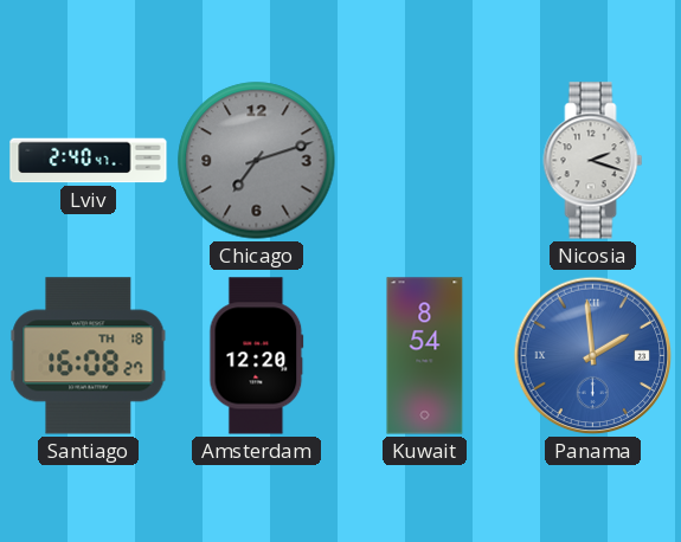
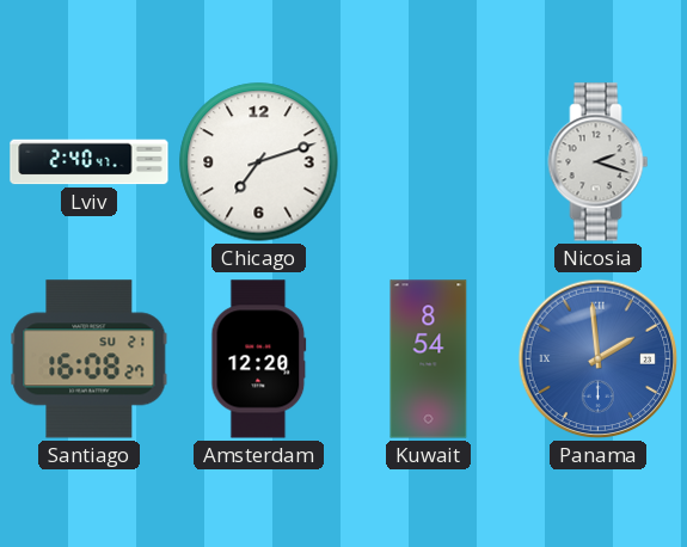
Chicago dial: grey -> white (259, 162)
Santiago date: TH 18 -> SU 21 (90, 359)
